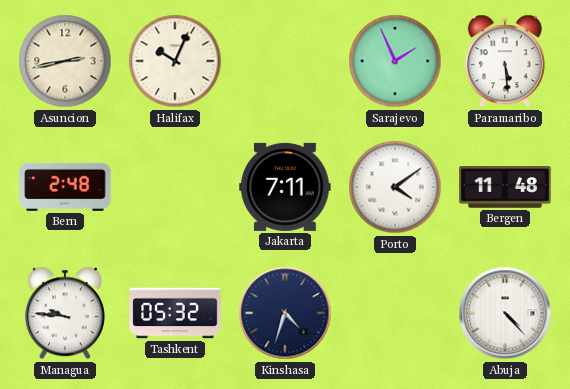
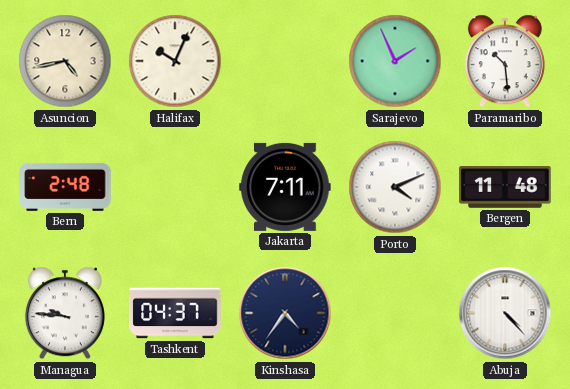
Asuncion: 2:43 -> 4:43 (65, 61)
Paramaribo: 5:29 -> 10:29 (505, 61)
Porto: 4:09 -> 4:11 (395, 187)
Tashkent: 05:32 -> 04:37 (175, 313)
Kinshasa: 4:33 -> 4:36 (285, 313)
